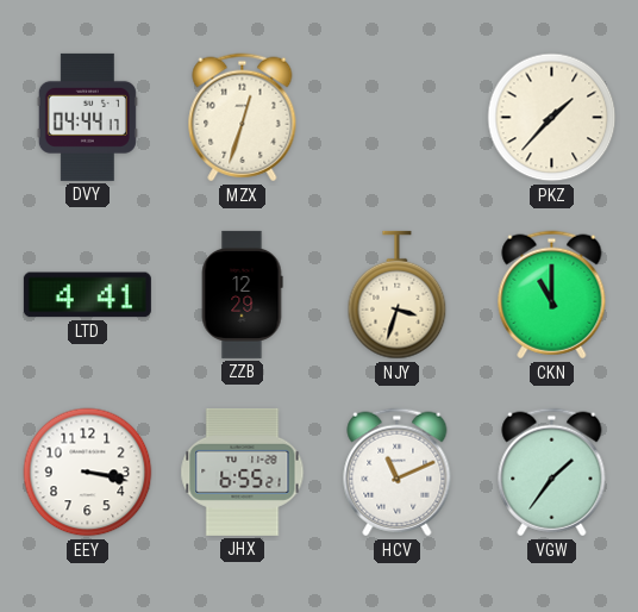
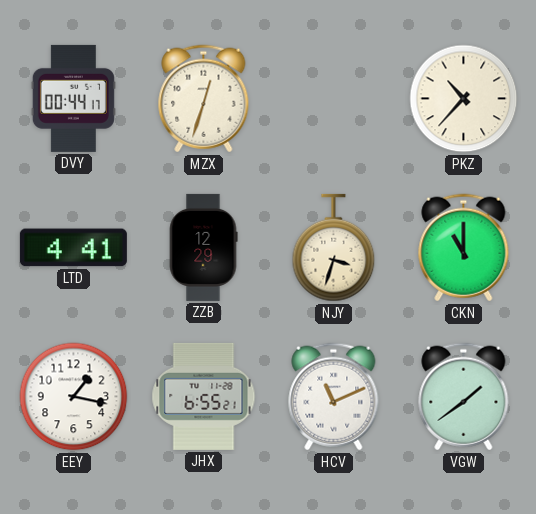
DVY: 04:44 -> 00:44 (73, 98)
PKZ: 1:37 -> 10:37 (464, 99)
EEY: 3:17 -> 1:17 (74, 397)
VGW: 1:36 -> 1:39 (464, 397)
